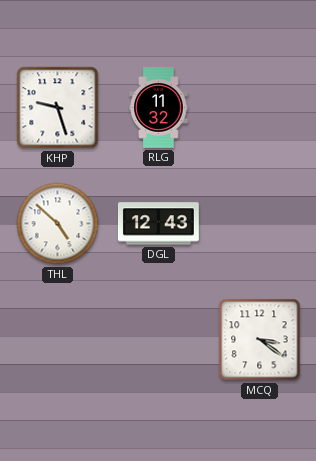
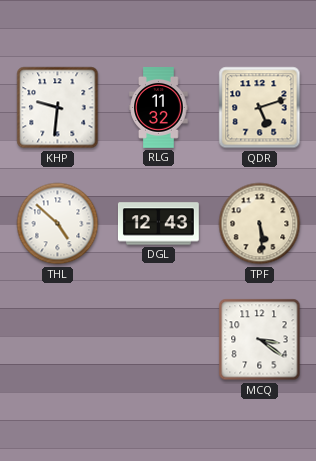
KHP: 9:27 -> 9:31 (58, 108)
QDR: none -> 5:12 (260, 108)
TPF: none -> 5:29 (260, 224)
